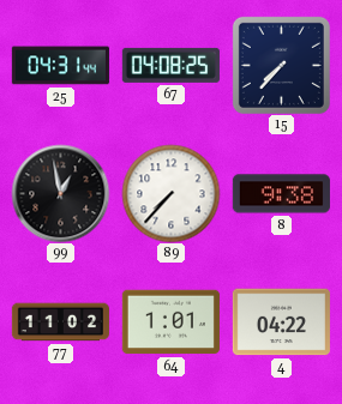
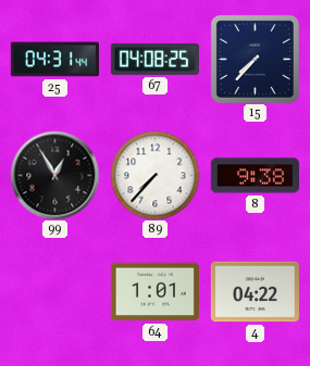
99: 12:58 -> 12:55 (54, 175)
77: 11:02 -> none (60, 322)
